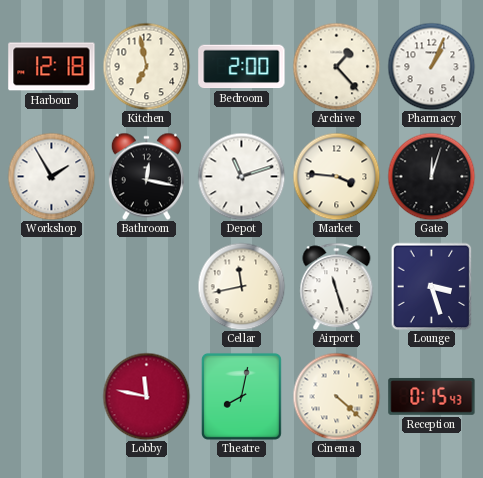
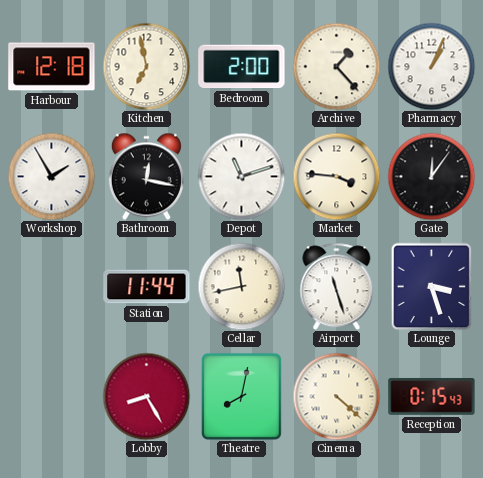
Gate: 12:03 -> 12:06 (431, 176)
Station: none -> 11:44 (147, 287)
Lobby: 11:47 -> 8:25 (146, 396)
